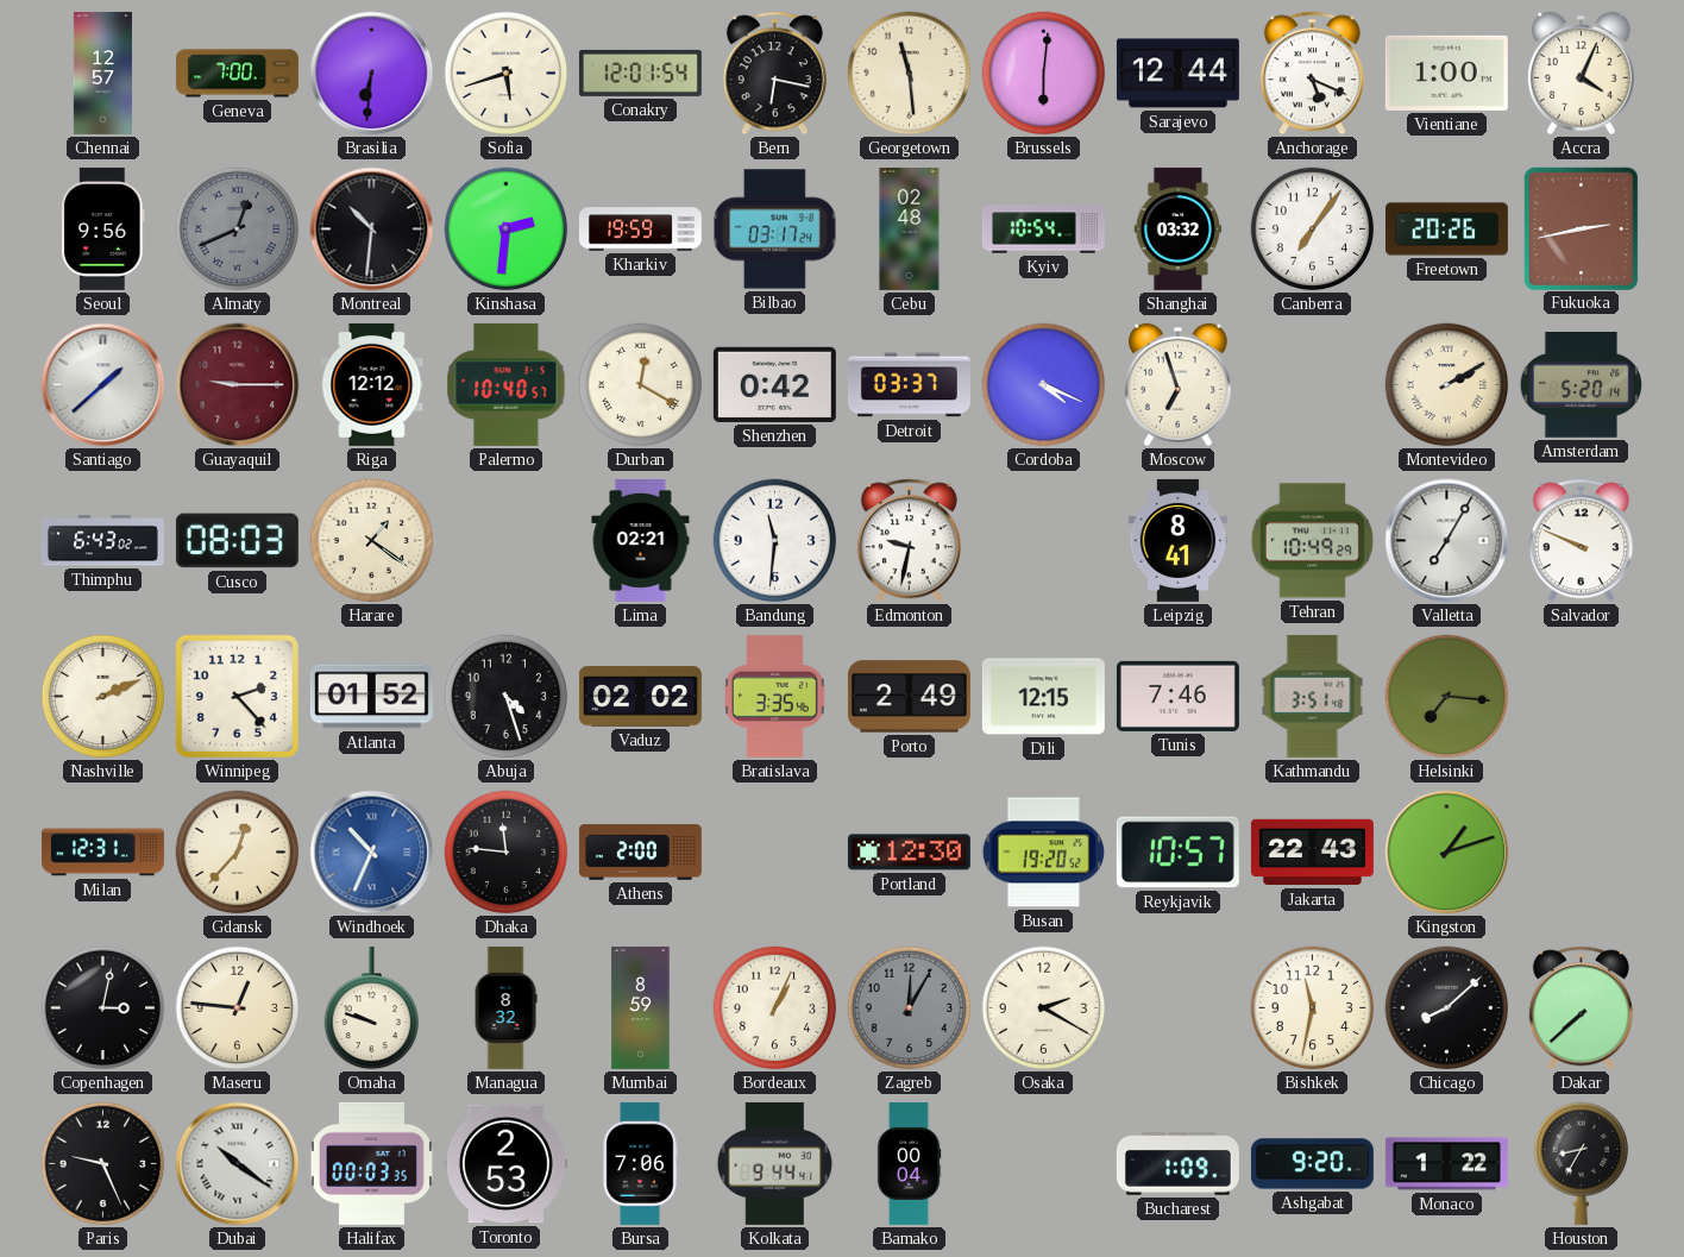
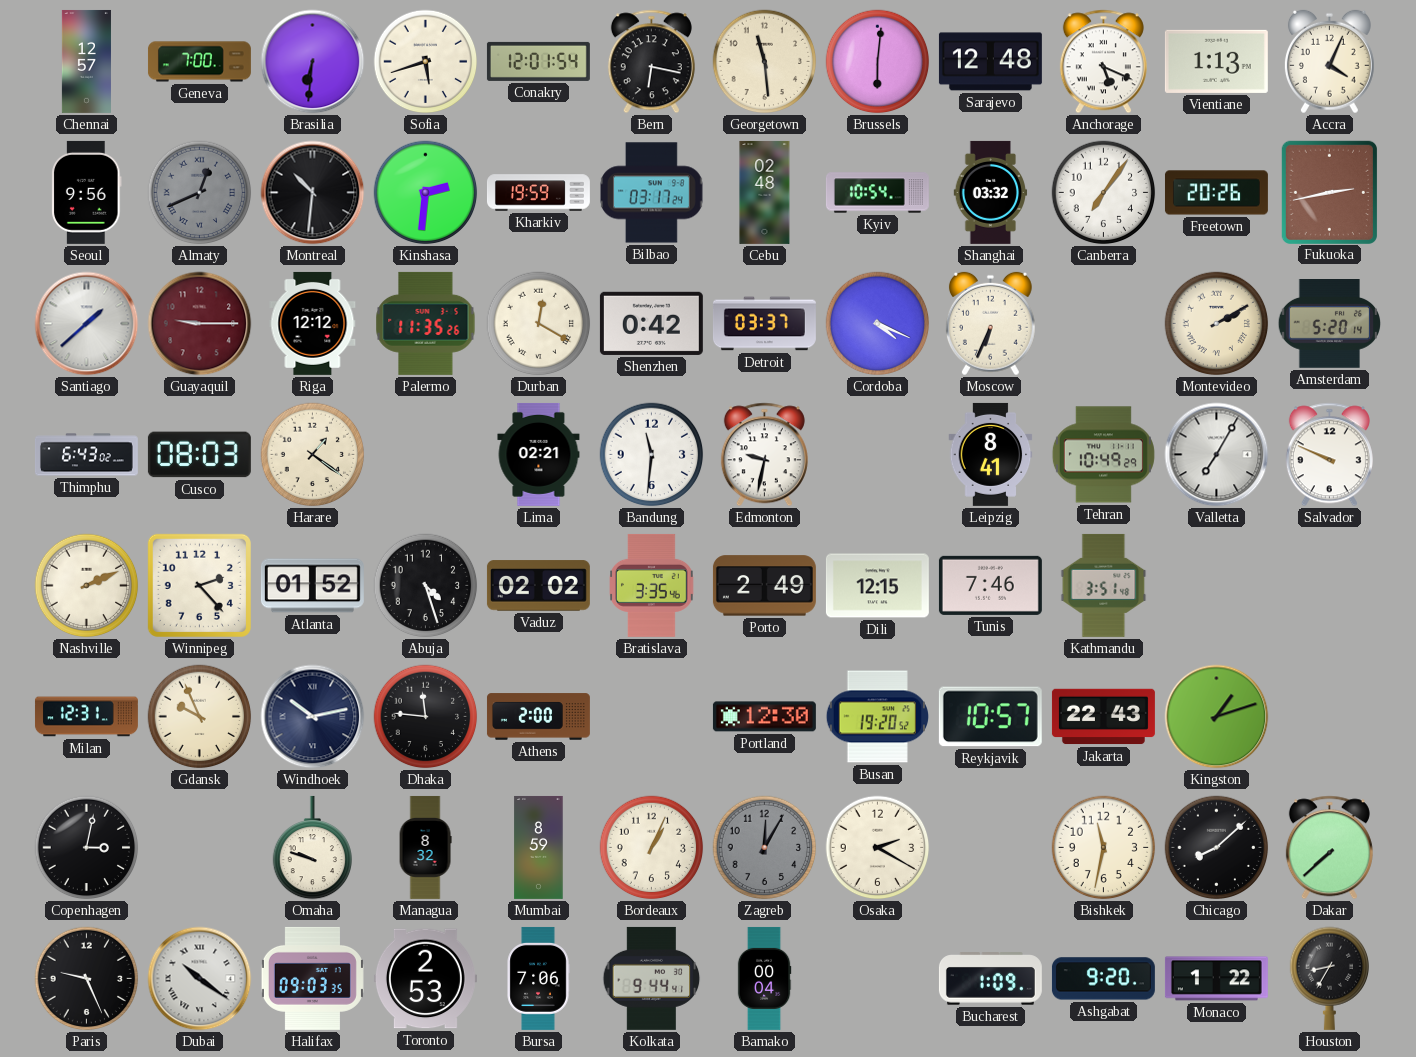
Sarajevo: 12:44 -> 12:48 (990, 62)
Vientiane: 1:00 -> 1:13 (1216, 61)
Palermo: 10:40 -> 11:35 (426, 323)
Moscow: 6:57 -> 6:34 (990, 324)
Helsinki: 7:16 -> none (1447, 697)
Gdansk: 12:37 -> 9:56 (200, 717)
Windhoek: 10:34 -> 10:13 (313, 717)
Windhoek dial: blue -> navy (313, 717)
Maseru: 12:46 -> none (238, 1008)
Halifax: 00:03 -> 09:03 (312, 978)
